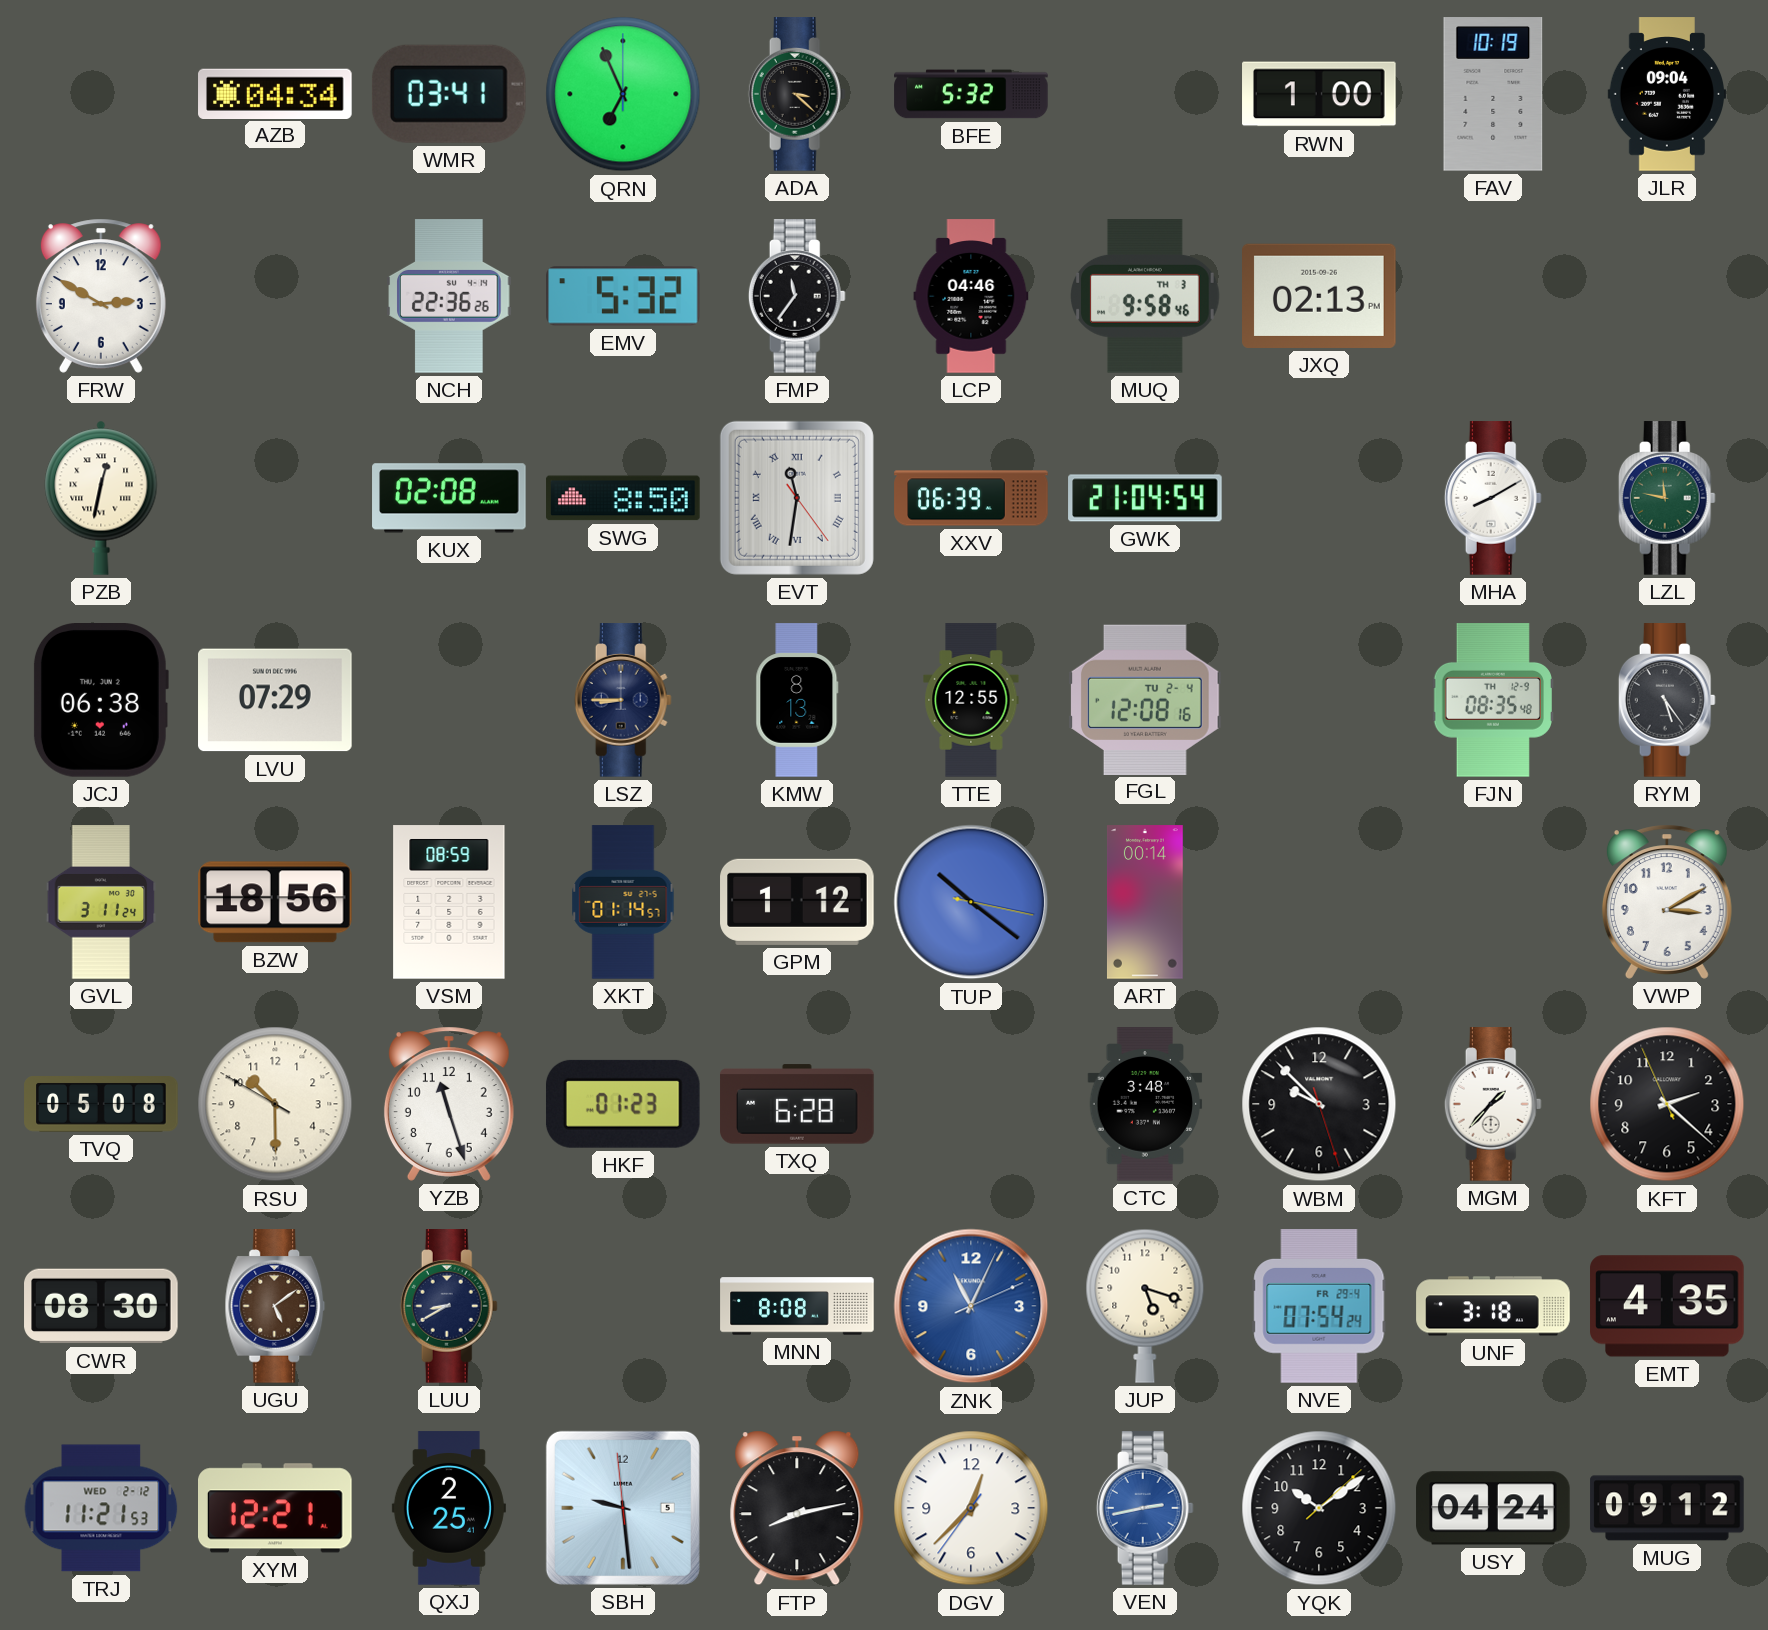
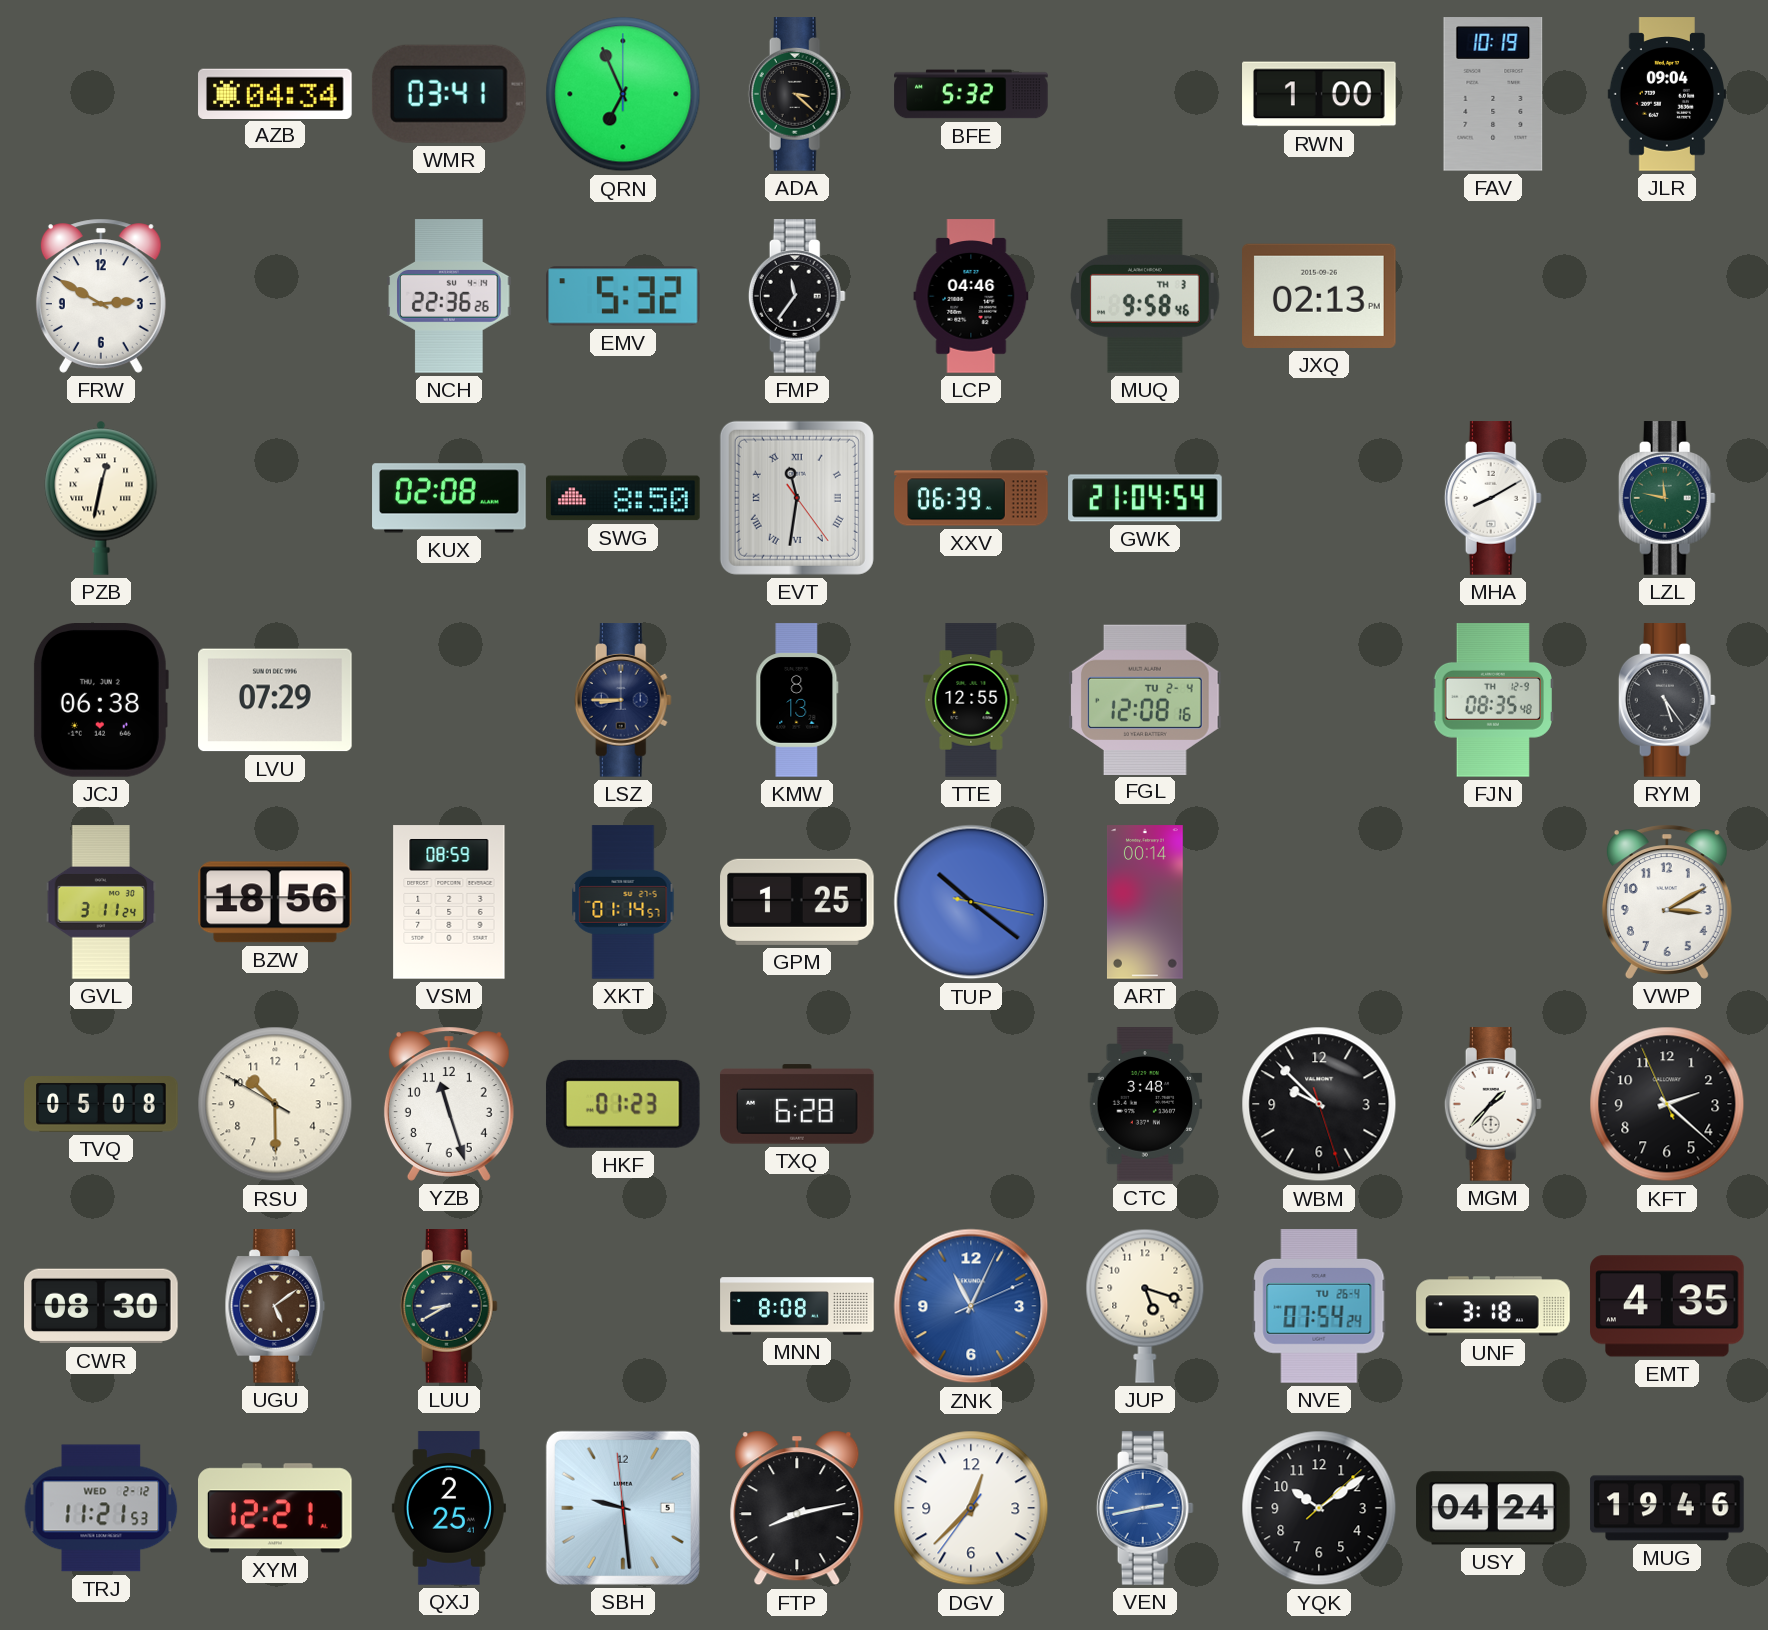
GPM: 1:12 -> 1:25 (797, 902)
NVE date: FR 29-4 -> TU 26-4 (1319, 1306)
MUG: 09:12 -> 19:46 (1667, 1508)
